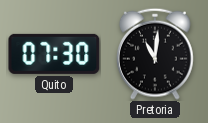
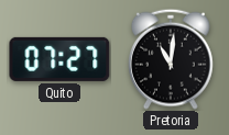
Quito: 07:30 -> 07:27 (59, 59)
